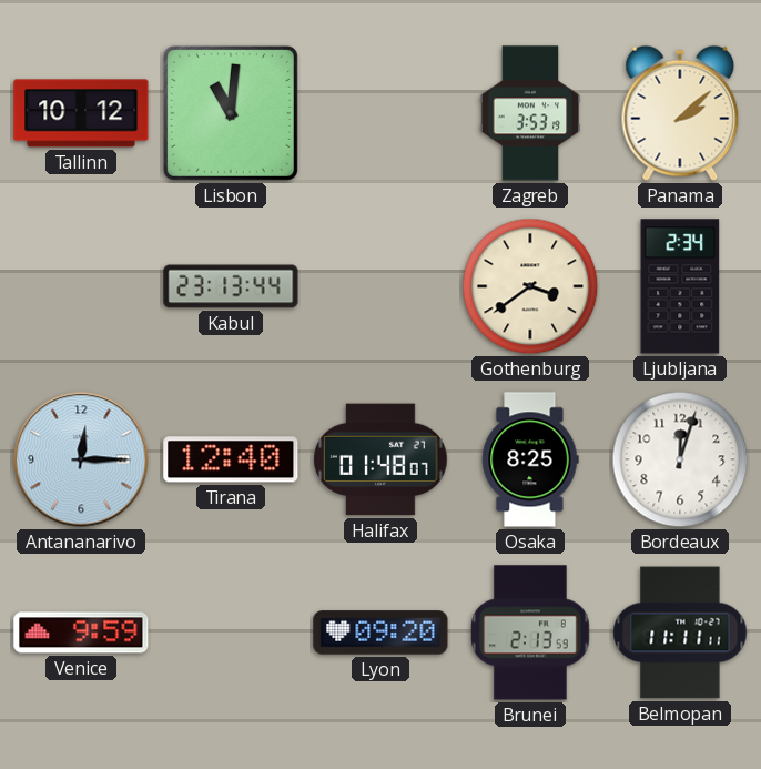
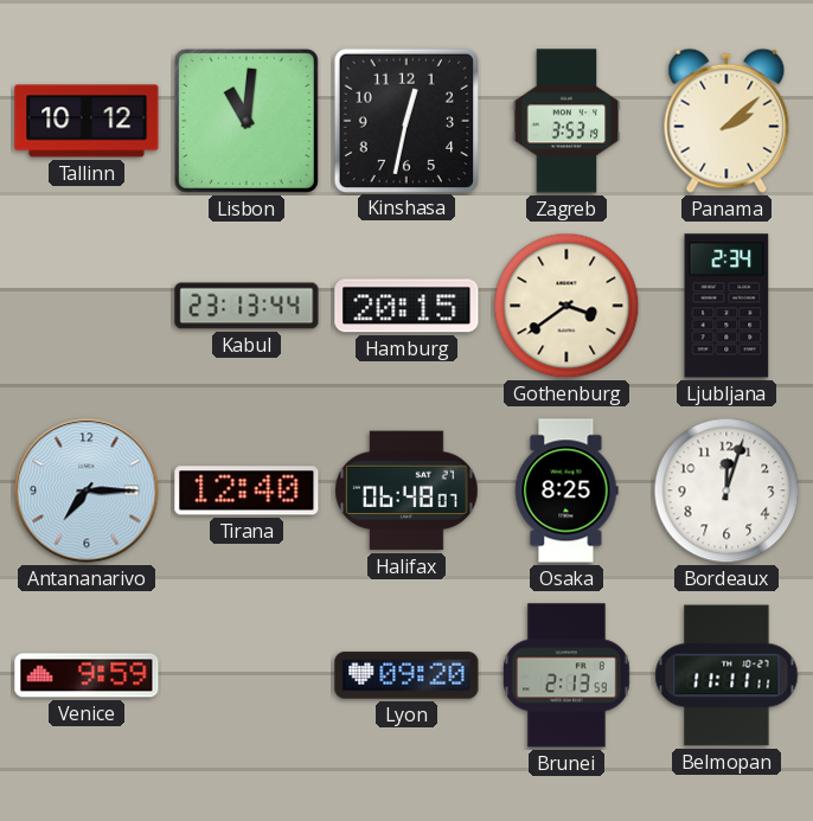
Kinshasa: none -> 12:32 (405, 120)
Hamburg: none -> 20:15 (406, 306)
Antananarivo: 12:15 -> 7:15 (87, 490)
Halifax: 01:48 -> 06:48 (406, 490)
